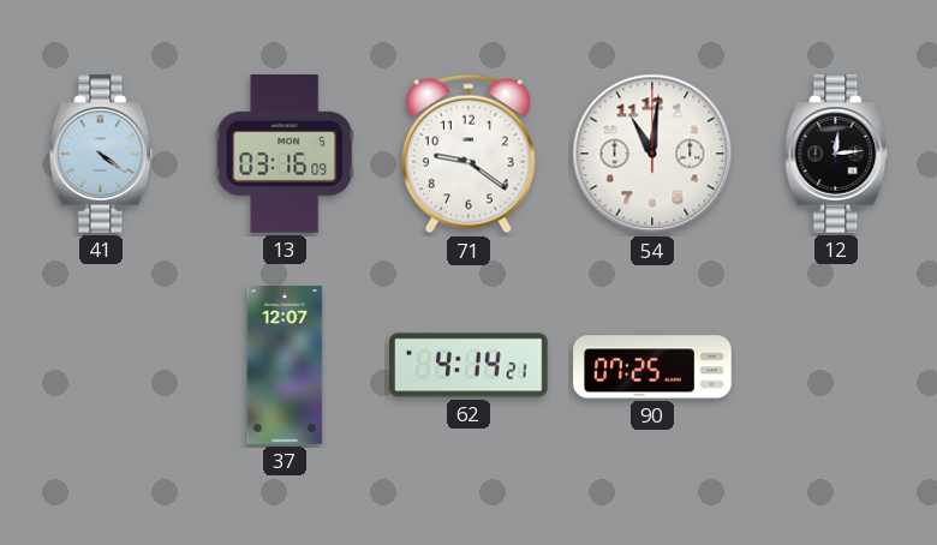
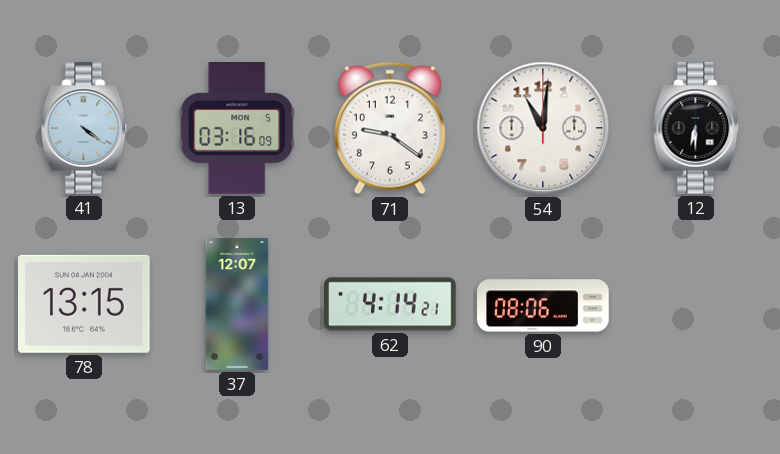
12: 12:14 -> 6:30 (696, 128)
78: none -> 13:15 (85, 304)
90: 07:25 -> 08:06 (543, 304)
